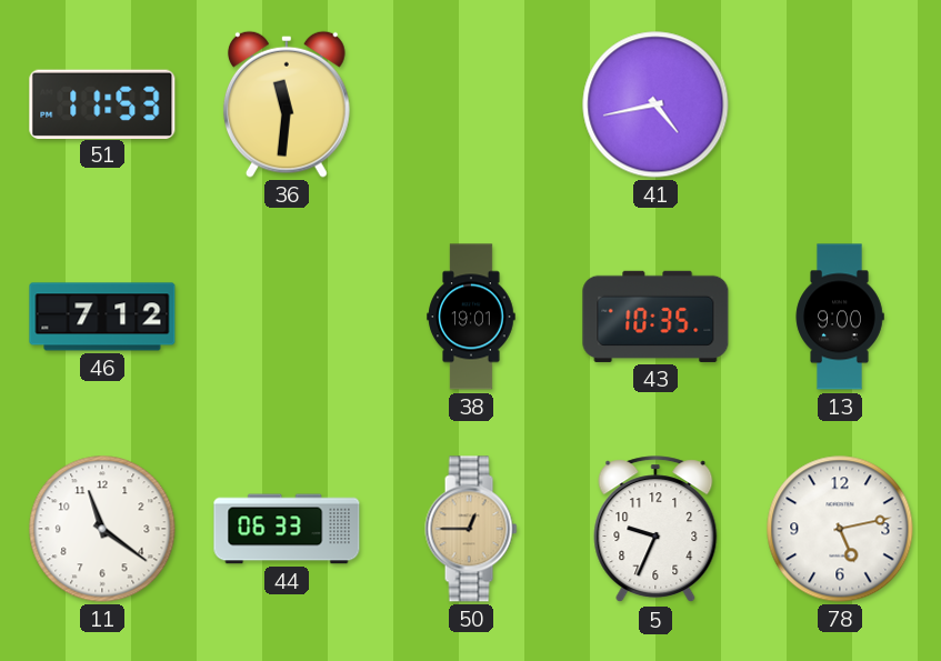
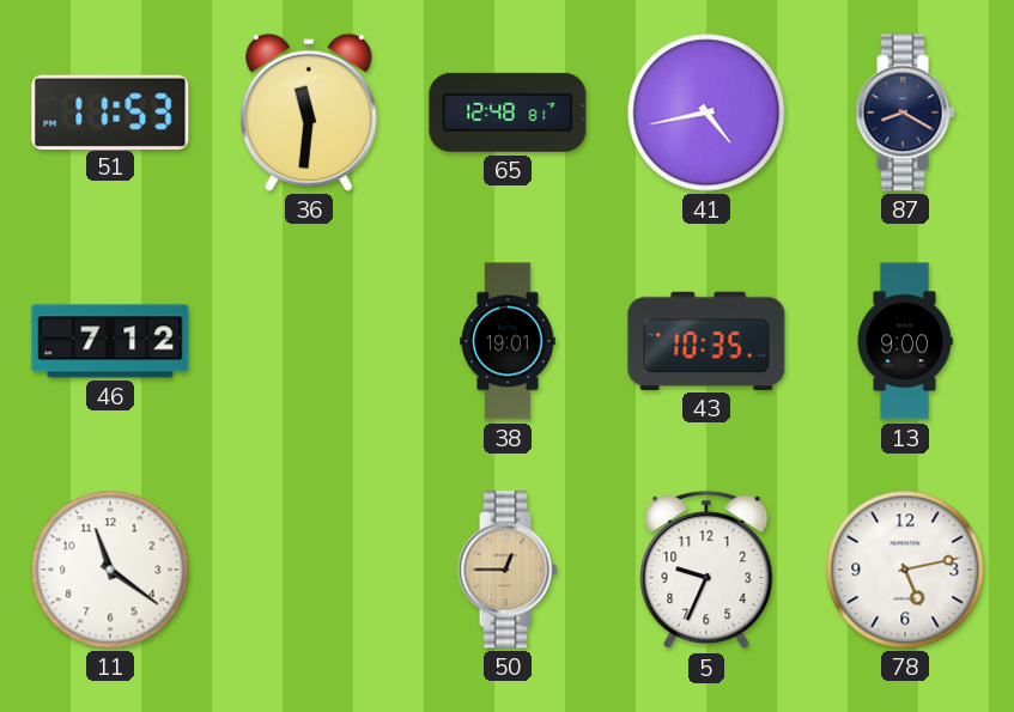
65: none -> 12:48 (508, 112)
87: none -> 8:20 (905, 112)
44: 06:33 -> none (287, 529)
